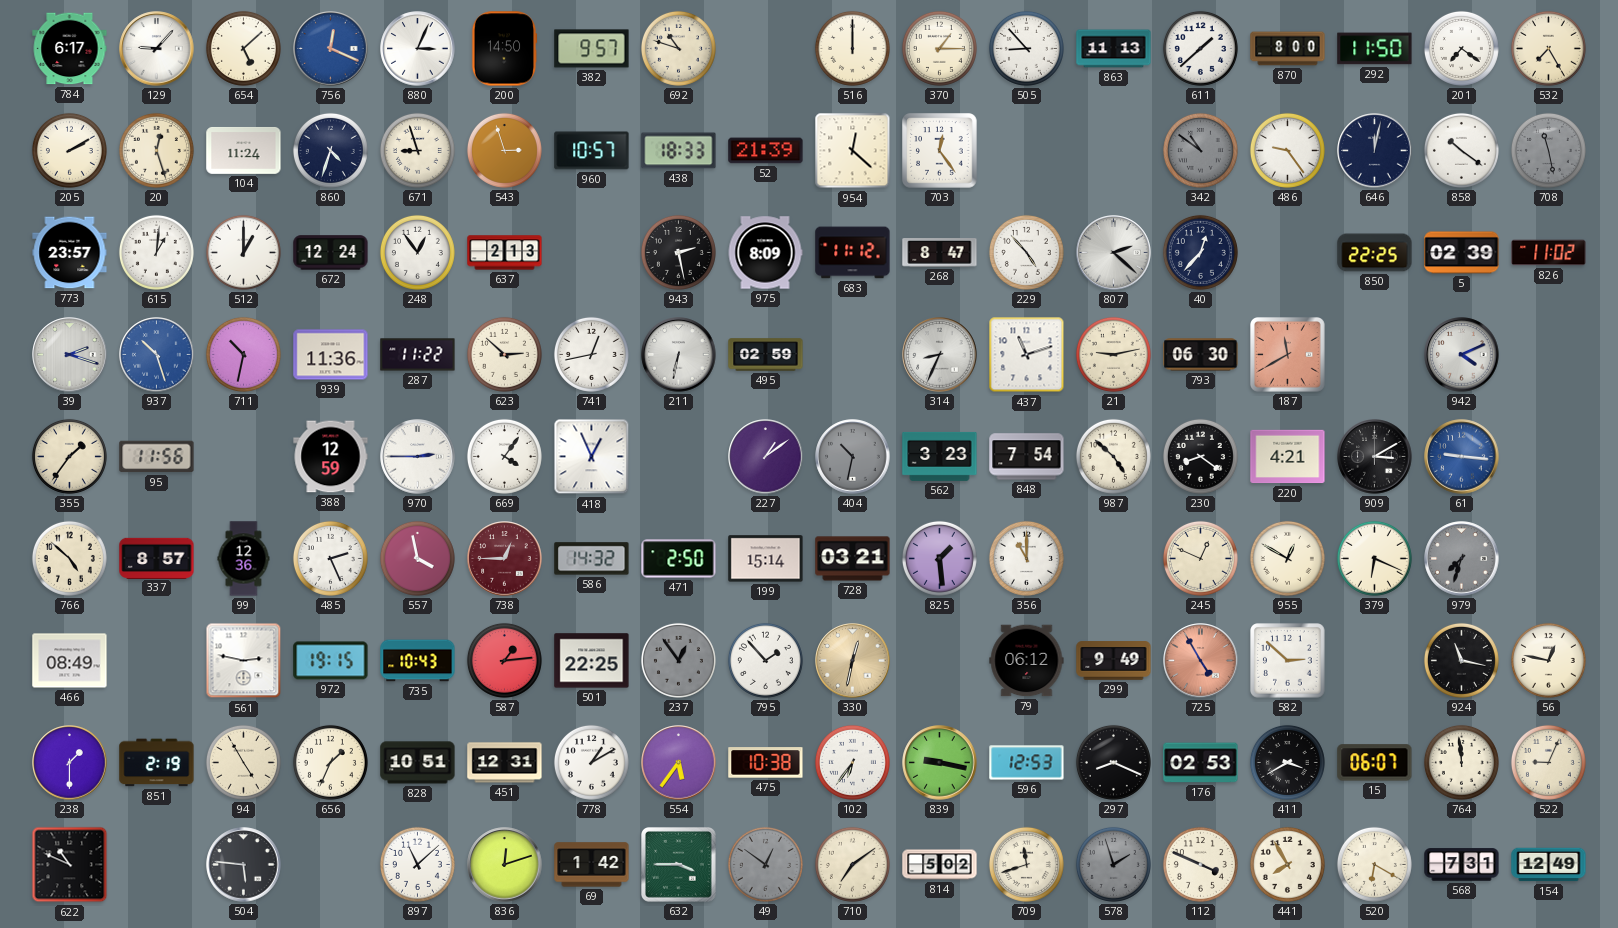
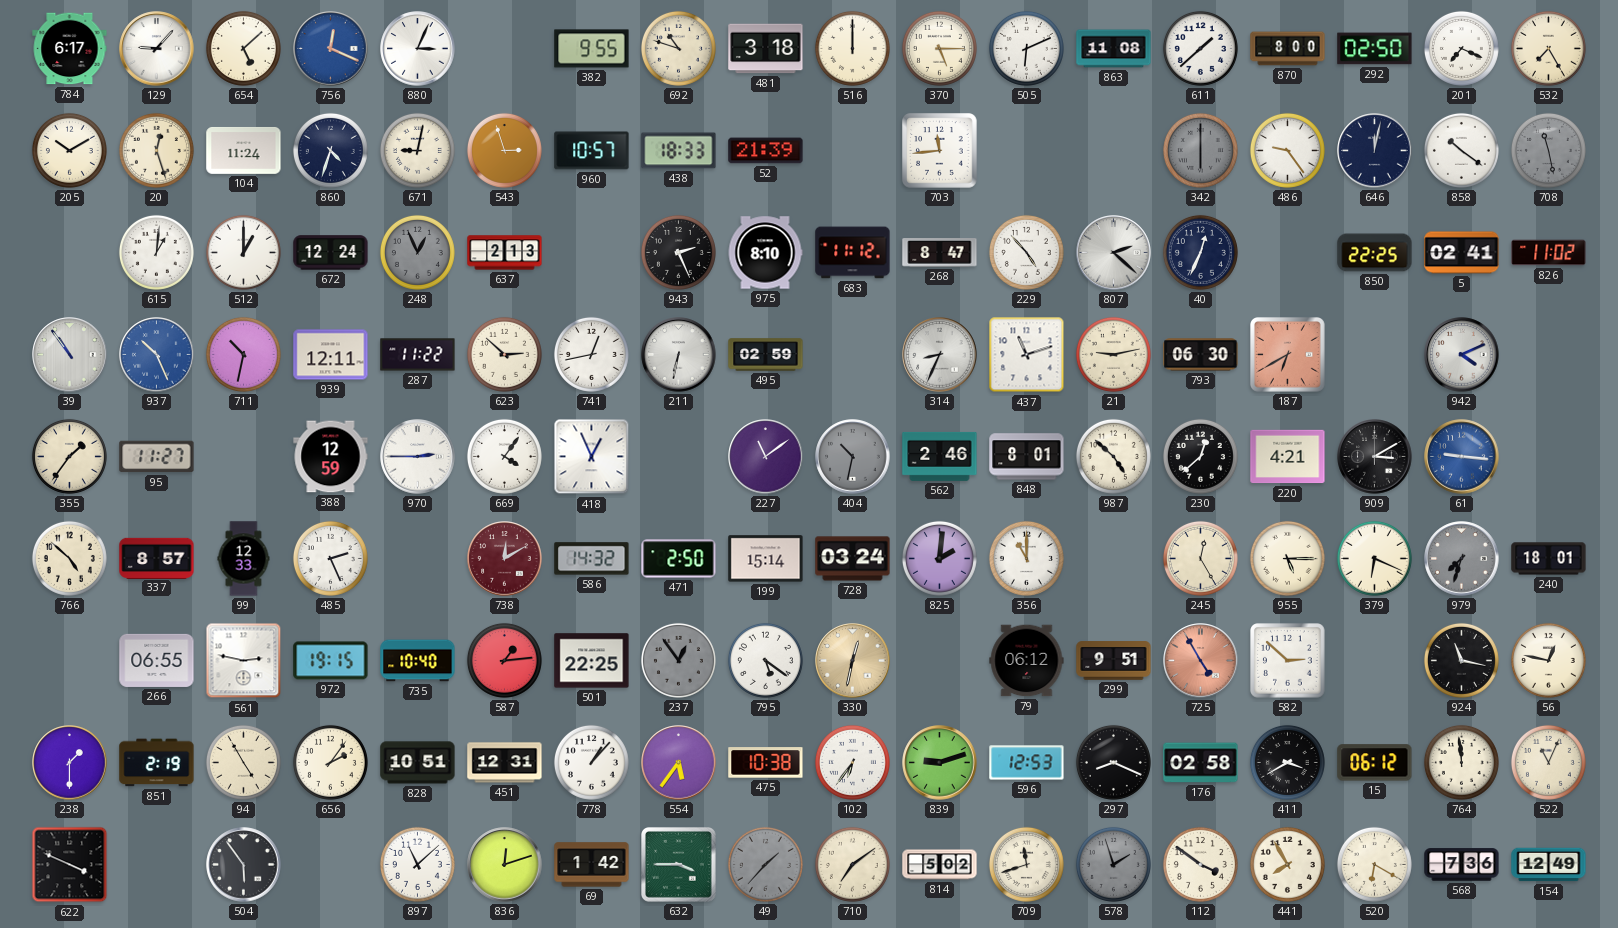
200: 14:50 -> none (504, 49)
382: 9:57 -> 9:55 (592, 49)
481: none -> 3:18 (766, 49)
370: 1:15 -> 5:15 (939, 48)
505: 8:53 -> 6:11 (1026, 48)
863: 11:13 -> 11:08 (1114, 49)
292: 11:50 -> 02:50 (1375, 49)
201: 7:21 -> 7:19 (1461, 48)
205: 2:10 -> 10:10 (69, 150)
671: 8:57 -> 9:02 (417, 150)
954: 12:22 -> none (853, 151)
703: 12:24 -> 11:44 (940, 151)
342: 10:51 -> 6:00 (1200, 150)
773: 23:57 -> none (70, 253)
248: 12:54 -> 12:56 (417, 252)
248 dial: white -> grey (417, 252)
943: 2:28 -> 2:26 (678, 252)
975: 8:09 -> 8:10 (765, 253)
40: 12:37 -> 12:34 (1200, 252)
5: 02:39 -> 02:41 (1462, 253)
39: 2:18 -> 10:54 (70, 355)
937: 10:27 -> 10:26 (157, 355)
939: 11:36 -> 12:11 (331, 355)
187: 11:40 -> 6:40 (1288, 355)
95: 11:56 -> 11:27 (157, 457)
227: 1:09 -> 11:09 (766, 457)
562: 3:23 -> 2:46 (940, 456)
848: 7:54 -> 8:01 (1027, 457)
230: 8:21 -> 12:38 (1200, 456)
99: 12:36 -> 12:33 (244, 559)
557: 3:58 -> none (417, 558)
738: 12:45 -> 12:10 (505, 559)
728: 03:21 -> 03:24 (853, 559)
825: 1:29 -> 2:01 (939, 558)
245: 12:49 -> 12:25 (1200, 558)
955: 12:50 -> 5:15 (1287, 558)
240: none -> 18:01 (1549, 559)
466: 08:49 -> none (70, 661)
266: none -> 06:55 (157, 660)
735: 10:43 -> 10:40 (418, 661)
795: 1:53 -> 5:21 (765, 660)
299: 9:49 -> 9:51 (1114, 661)
656: 1:34 -> 2:06 (330, 762)
778: 1:10 -> 1:07 (591, 762)
839: 9:17 -> 9:12 (940, 763)
176: 02:53 -> 02:58 (1201, 763)
15: 06:07 -> 06:12 (1375, 763)
522: 9:04 -> 11:04 (1548, 762)
622: 10:49 -> 3:49 (70, 865)
504: 5:46 -> 5:54 (244, 865)
49: 12:51 -> 1:37 (765, 864)
112: 3:49 -> 3:51 (1200, 864)
568: 7:31 -> 7:36 (1462, 865)
